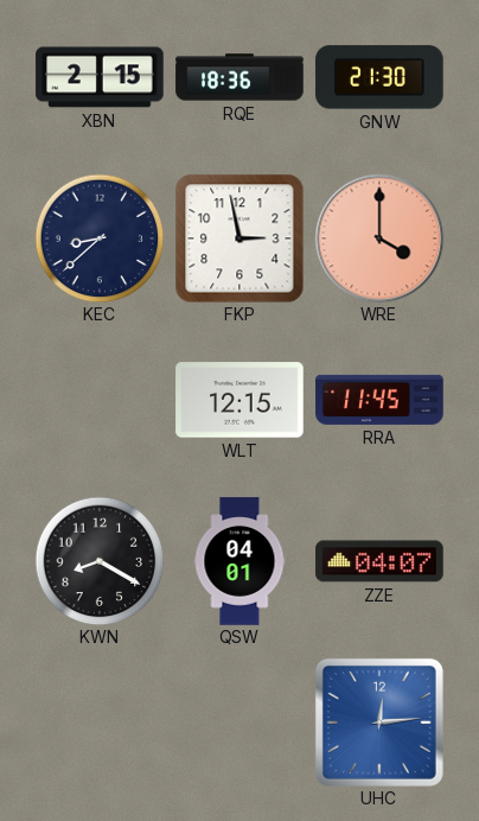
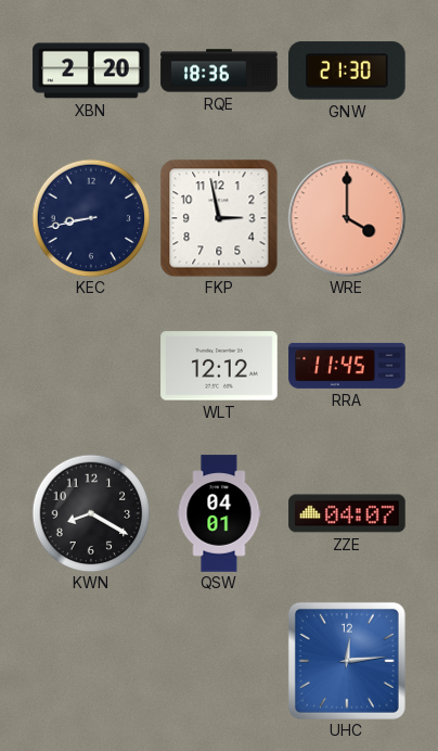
XBN: 2:15 -> 2:20 (91, 71)
KEC: 8:38 -> 8:43 (91, 218)
WLT: 12:15 -> 12:12 (219, 366)
